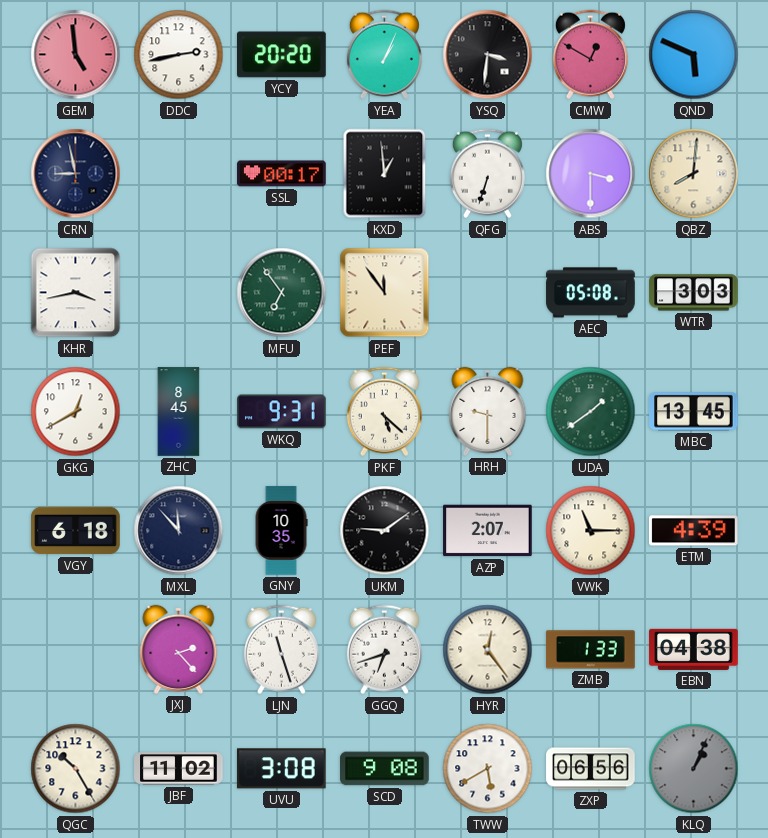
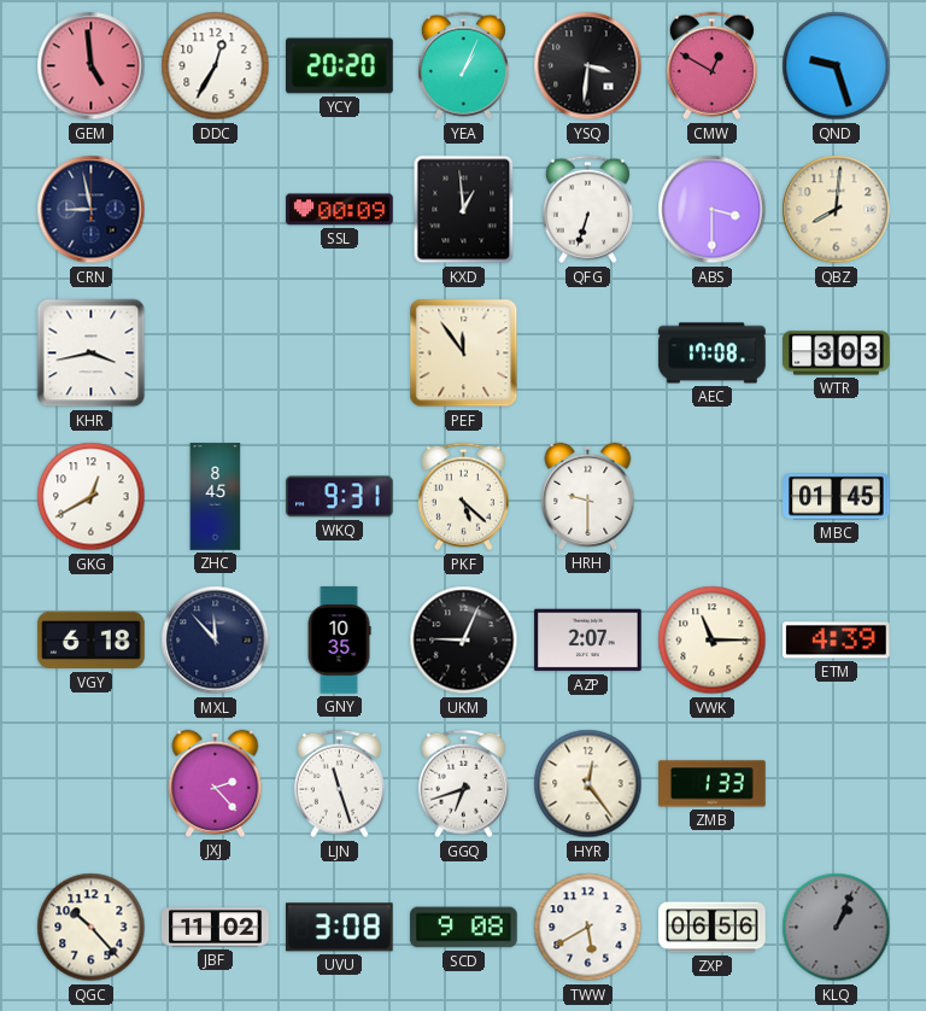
DDC: 2:43 -> 12:35 (216, 66)
QND: 5:49 -> 9:27 (837, 66)
SSL: 00:17 -> 00:09 (340, 210)
MFU: 6:54 -> none (282, 293)
AEC: 05:08 -> 17:08 (713, 353)
UDA: 1:39 -> none (591, 412)
MBC: 13:45 -> 01:45 (837, 497)
UKM: 9:09 -> 9:04 (464, 641)
EBN: 04:38 -> none (694, 649)
QGC: 10:25 -> 10:23 (92, 928)
